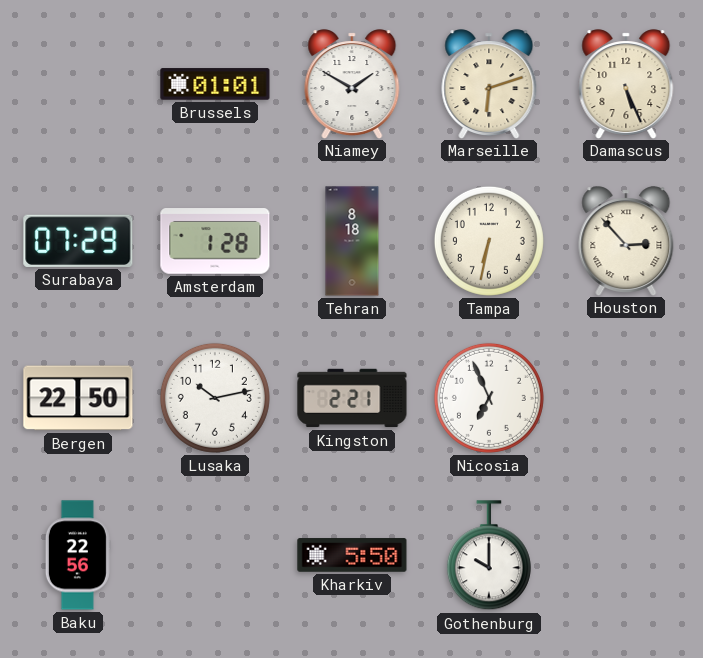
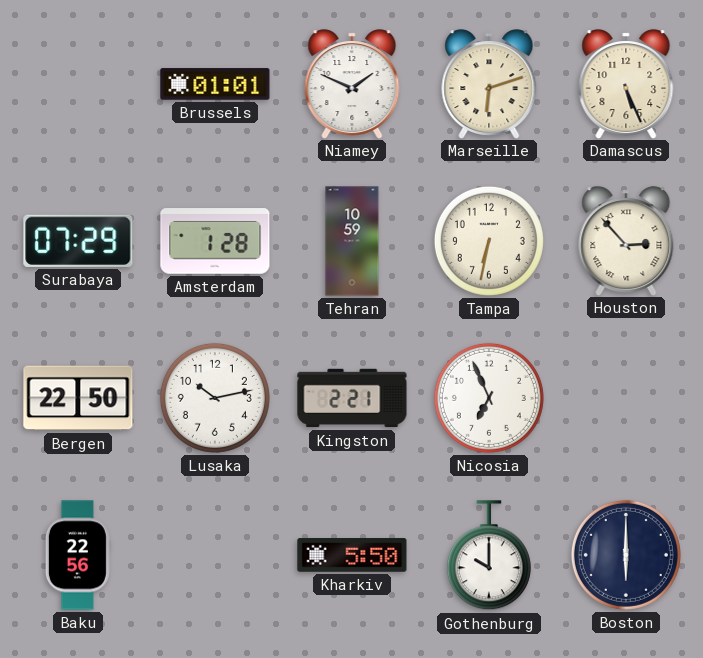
Niamey: 1:50 -> 1:49 (352, 84)
Tehran: 8:18 -> 10:59 (352, 241)
Boston: none -> 6:00 (626, 555)
